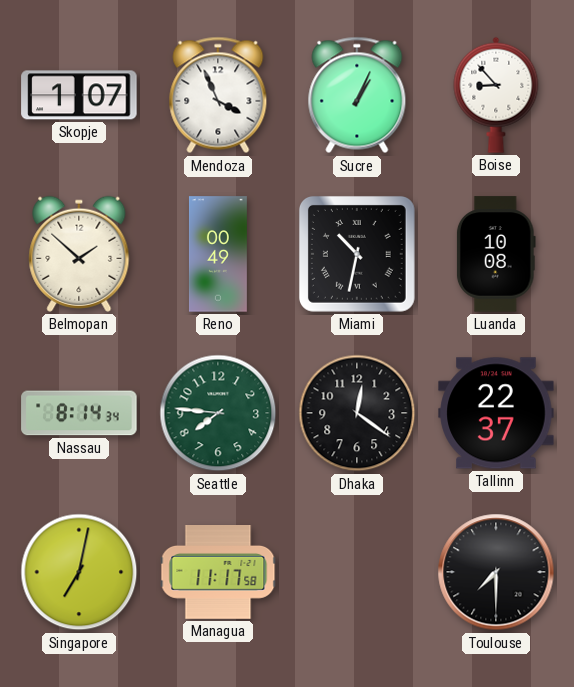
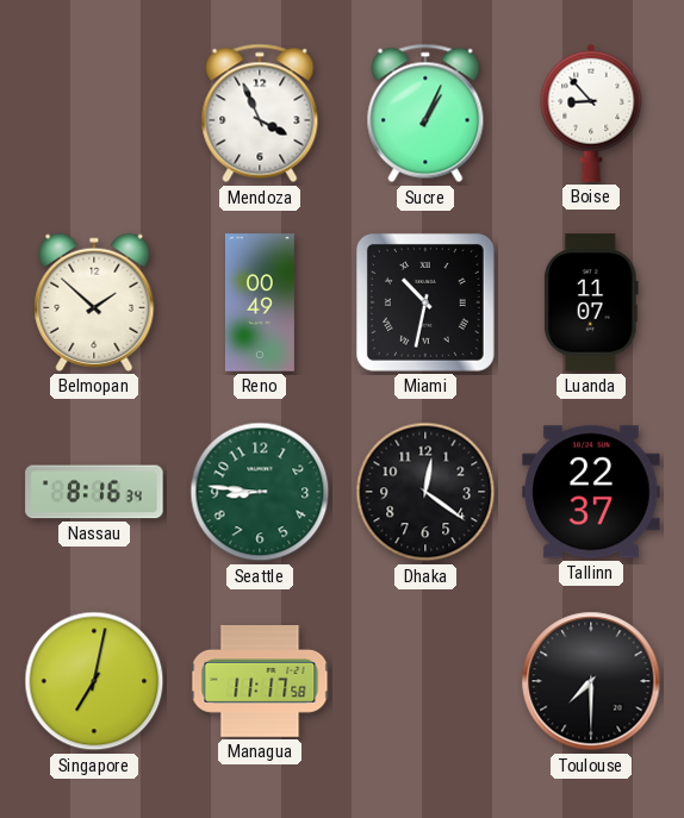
Skopje: 1:07 -> none (79, 95)
Luanda: 10:08 -> 11:07 (591, 302)
Nassau: 8:14 -> 8:16 (94, 492)
Seattle: 7:46 -> 8:46 (260, 492)
